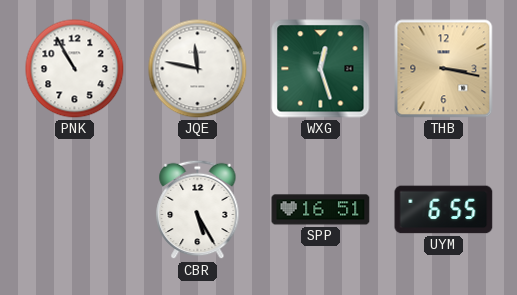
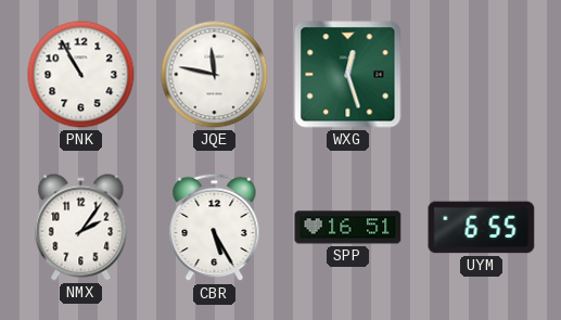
THB: 3:17 -> none (444, 69)
NMX: none -> 2:06 (81, 228)
